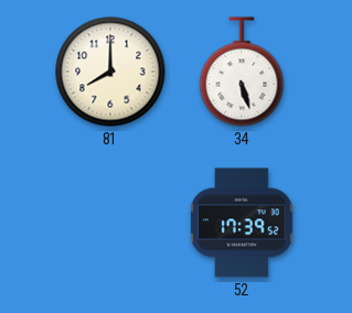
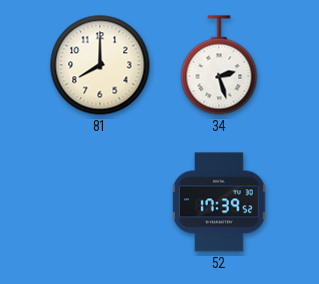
34: 5:27 -> 2:27 (219, 65)
